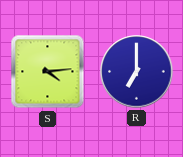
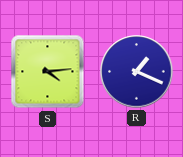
R: 7:00 -> 1:19 (137, 72)
